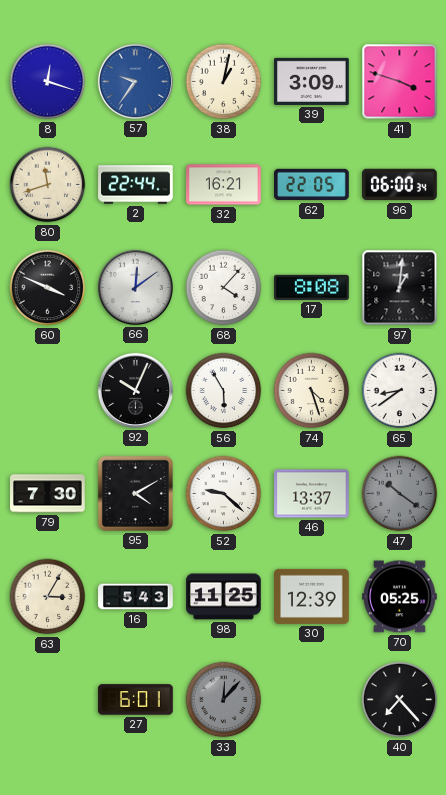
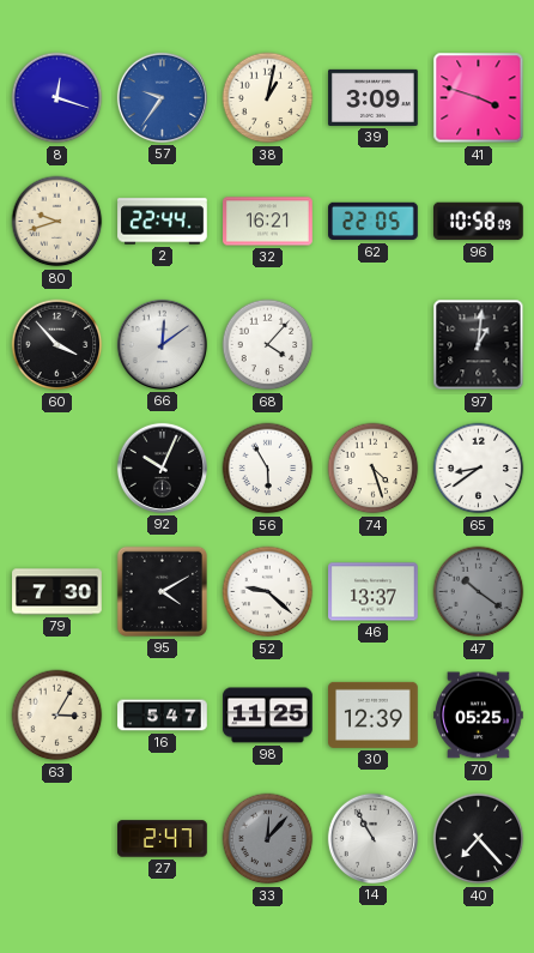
80: 11:42 -> 9:42 (57, 222)
96: 06:00 -> 10:58 (479, 222)
60: 3:49 -> 3:53 (57, 345)
17: 8:08 -> none (312, 287)
16: 5:43 -> 5:47 (163, 716)
27: 6:01 -> 2:47 (163, 839)
14: none -> 10:55 (372, 838)
